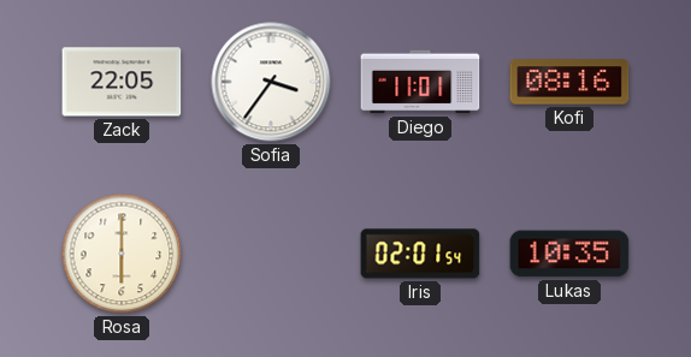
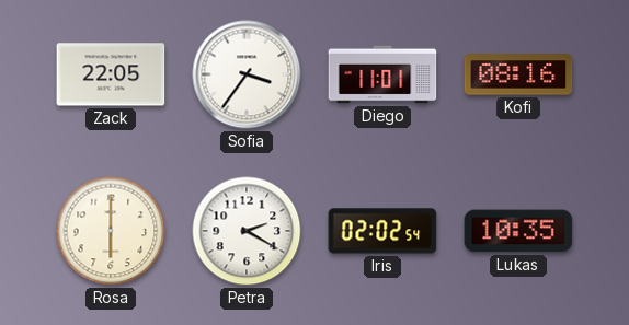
Petra: none -> 2:20 (247, 231)
Iris: 02:01 -> 02:02 (382, 231)
